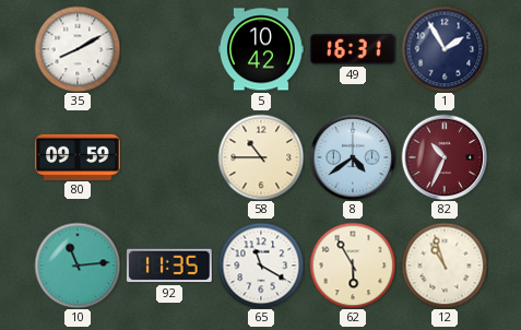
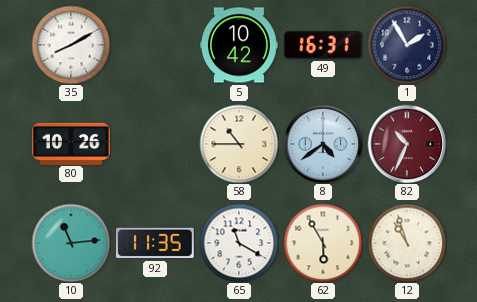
80: 09:59 -> 10:26 (72, 143)
